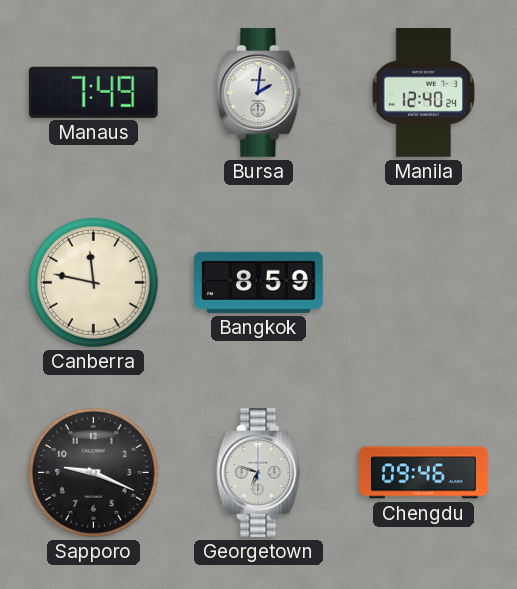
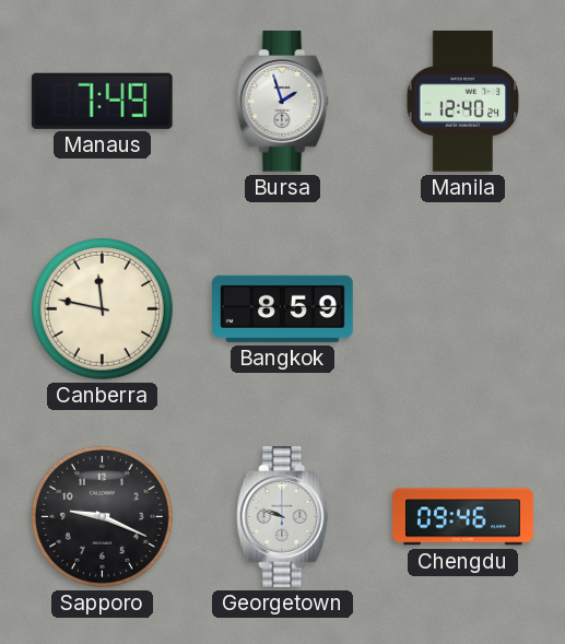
Bursa: 2:01 -> 1:57 (283, 102)
Georgetown: 6:48 -> 9:48 (283, 517)
